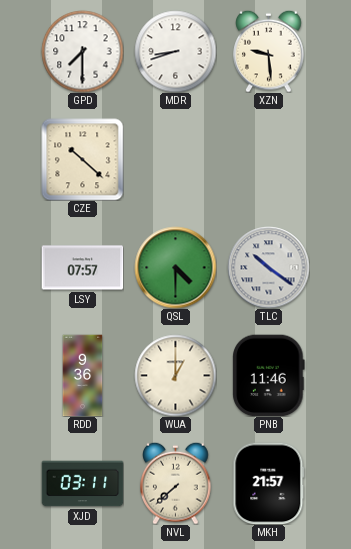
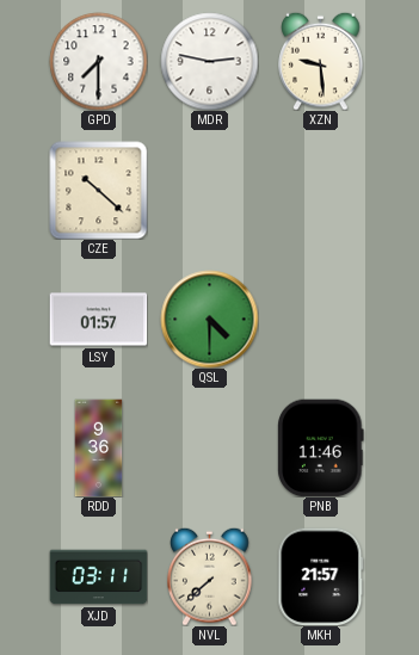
MDR: 8:42 -> 2:47 (209, 61)
LSY: 07:57 -> 01:57 (98, 320)
TLC: 10:21 -> none (268, 267)
WUA: 1:00 -> none (175, 375)
